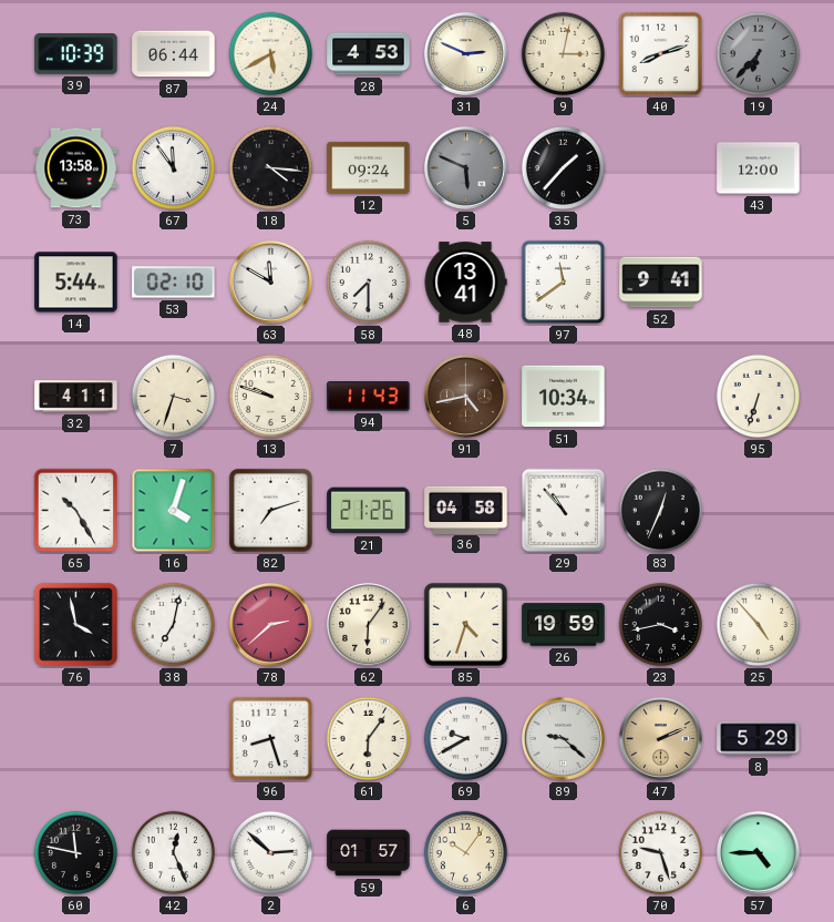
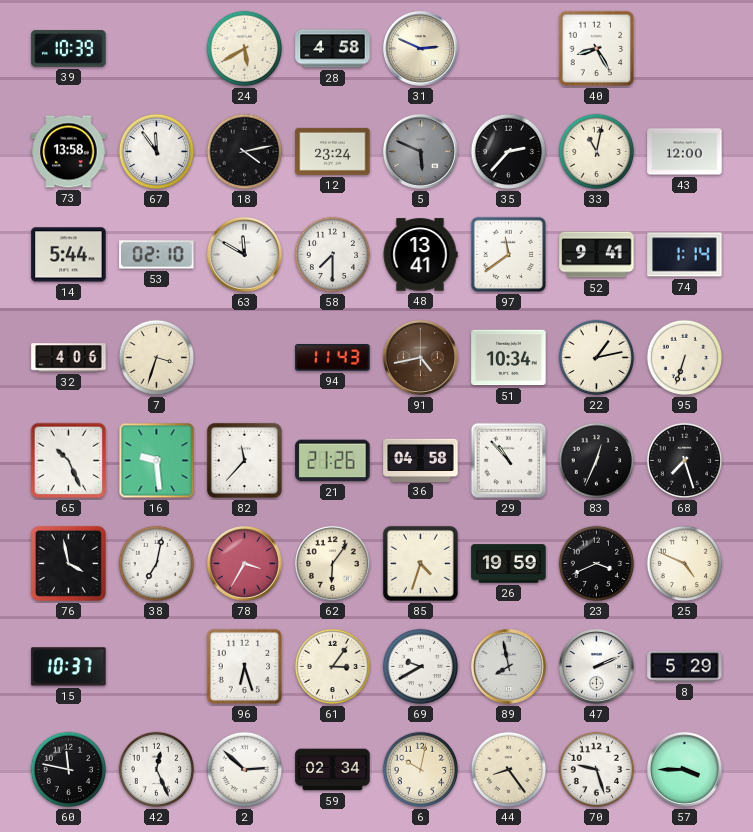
87: 06:44 -> none (174, 54)
28: 4:53 -> 4:58 (333, 49)
9: 3:02 -> none (564, 54)
40: 8:12 -> 8:25 (597, 49)
19: 6:37 -> none (759, 54)
18: 4:16 -> 4:13 (245, 152)
12: 09:24 -> 23:24 (333, 151)
35: 1:37 -> 2:37 (509, 152)
33: none -> 11:02 (597, 152)
74: none -> 1:14 (685, 255)
32: 4:11 -> 4:06 (69, 358)
13: 9:48 -> none (271, 397)
22: none -> 1:13 (597, 358)
65: 10:25 -> 10:26 (69, 461)
16: 4:03 -> 9:29 (157, 461)
82: 7:12 -> 11:37 (244, 460)
68: none -> 7:27 (685, 461)
78: 2:38 -> 3:35 (244, 563)
23: 3:43 -> 3:41 (597, 564)
25: 4:53 -> 4:49 (685, 564)
15: none -> 10:37 (69, 667)
96: 8:27 -> 6:27 (245, 667)
61: 6:06 -> 3:06 (333, 667)
89: 9:22 -> 7:58 (508, 666)
47 dial: champagne -> white (596, 666)
59: 01:57 -> 02:34 (333, 770)
6: 10:06 -> 10:02 (421, 770)
44: none -> 8:24 (509, 770)
57: 4:45 -> 3:45 (684, 769)
